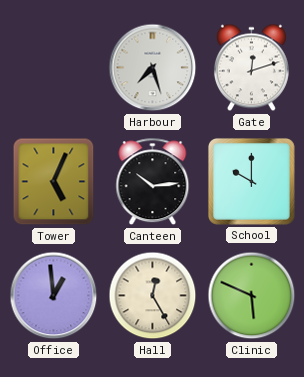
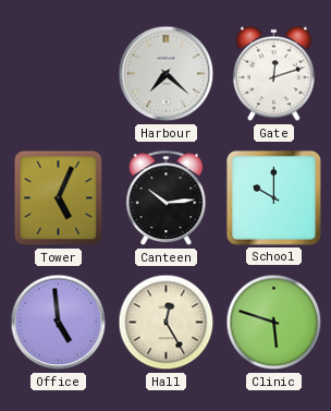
Harbour: 7:27 -> 7:22 (167, 74)
Office: 12:59 -> 4:59 (59, 323)
Clinic: 5:49 -> 5:48 (274, 323)
